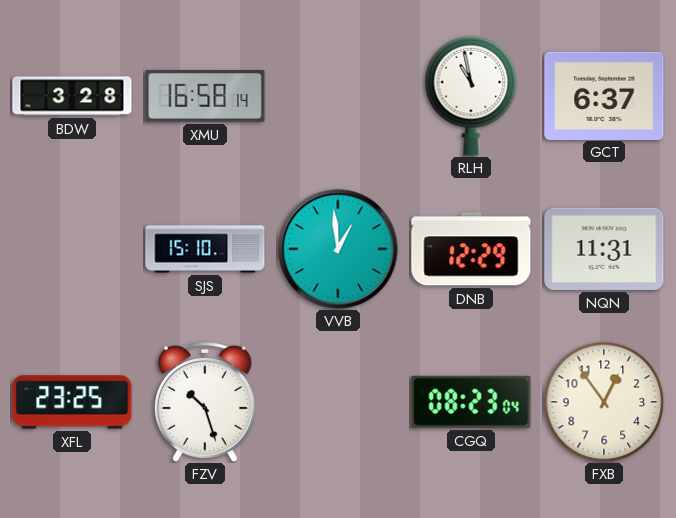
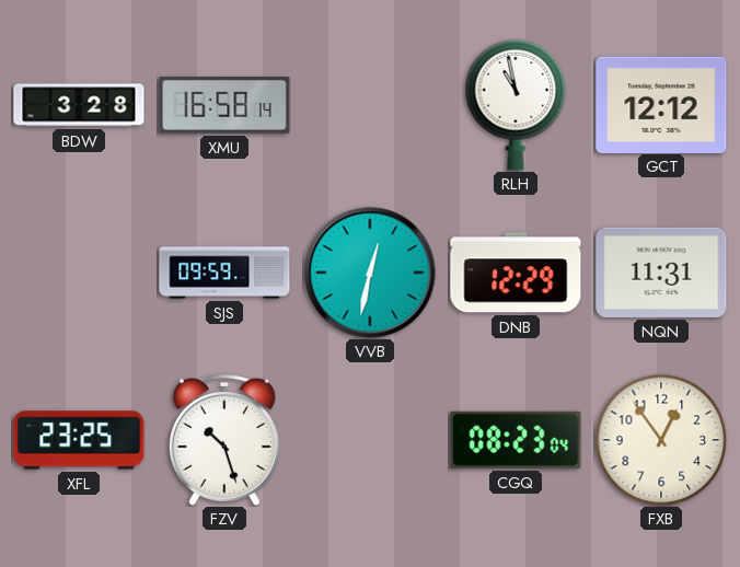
GCT: 6:37 -> 12:12 (661, 104)
SJS: 15:10 -> 09:59 (224, 273)
VVB: 12:59 -> 12:32 (370, 273)
